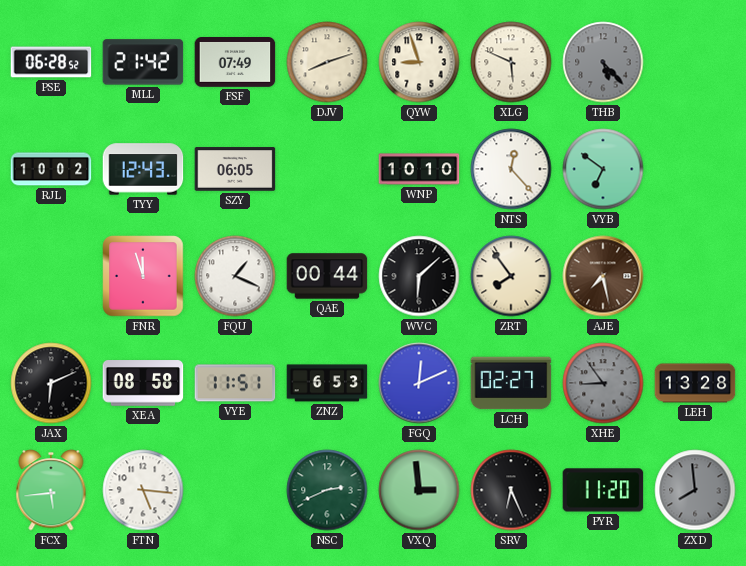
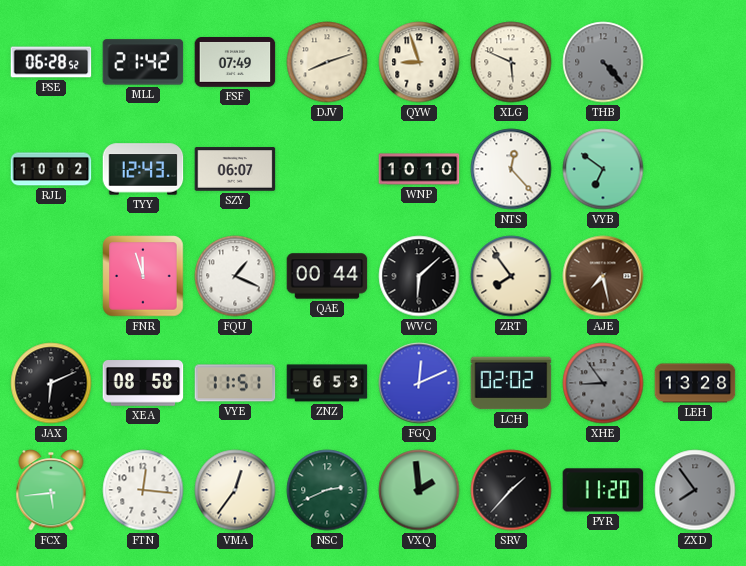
THB: 5:23 -> 4:23 (603, 62)
SZY: 06:05 -> 06:07 (235, 169)
LCH: 02:27 -> 02:02 (511, 383)
FTN: 5:16 -> 12:16 (143, 490)
VMA: none -> 12:36 (235, 490)
VXQ: 2:59 -> 1:59 (419, 490)
SRV: 6:26 -> 1:37 (511, 490)
ZXD: 7:59 -> 7:54 (695, 490)
